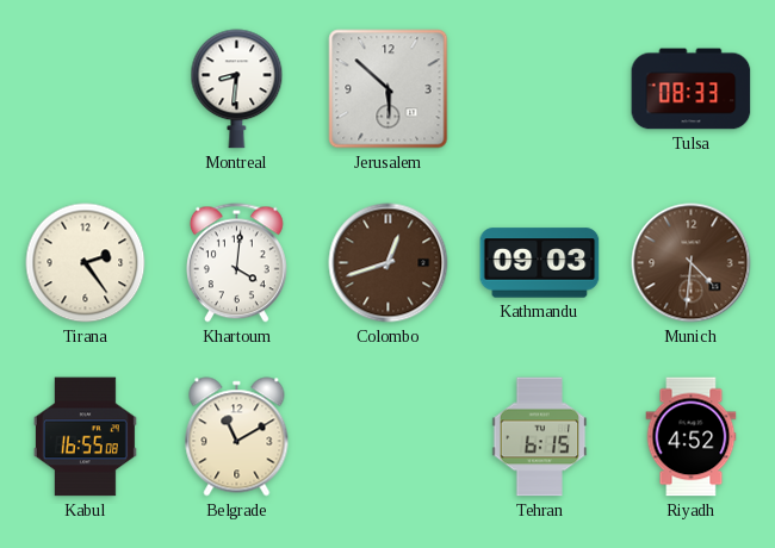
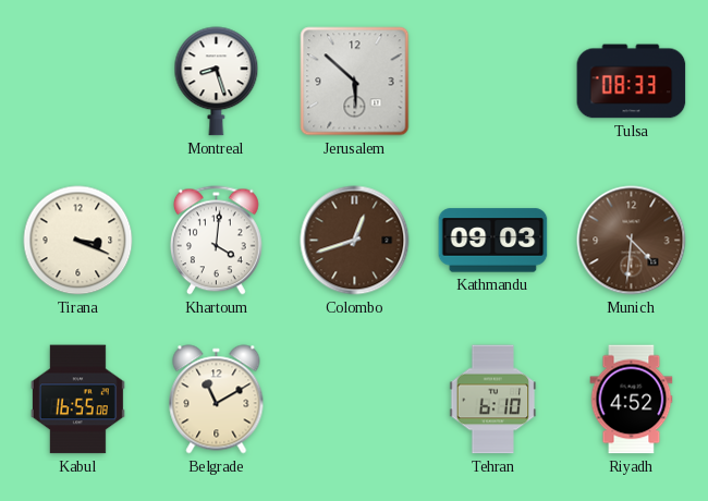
Montreal: 8:31 -> 8:27 (217, 82)
Tirana: 2:24 -> 3:19 (78, 241)
Tehran: 6:15 -> 6:10 (493, 400)
